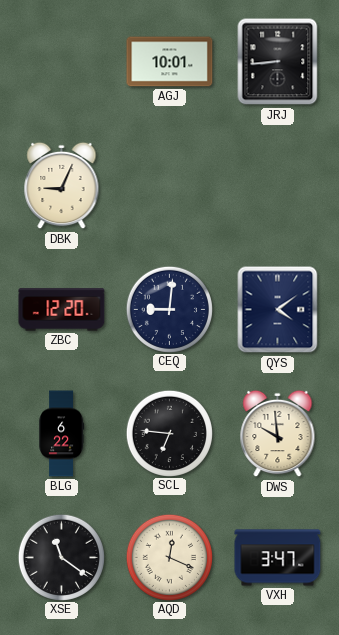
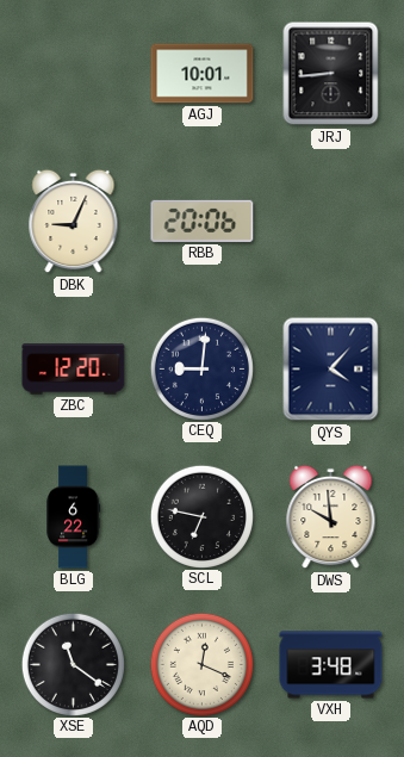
RBB: none -> 20:06 (203, 221)
QYS: 4:09 -> 4:07 (331, 370)
SCL: 6:46 -> 6:47 (201, 516)
VXH: 3:47 -> 3:48 (331, 665)
